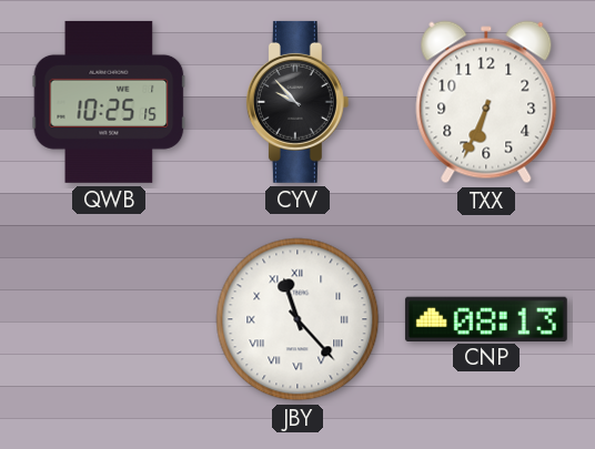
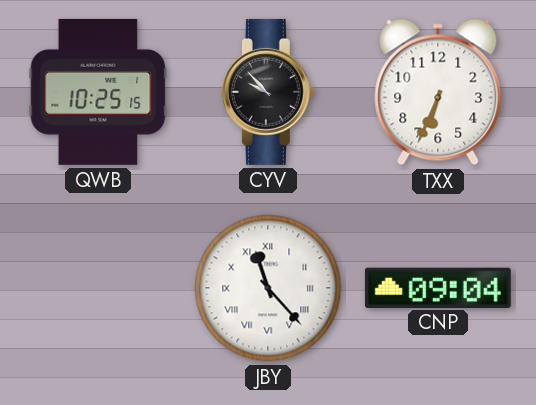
CNP: 08:13 -> 09:04 (438, 287)
